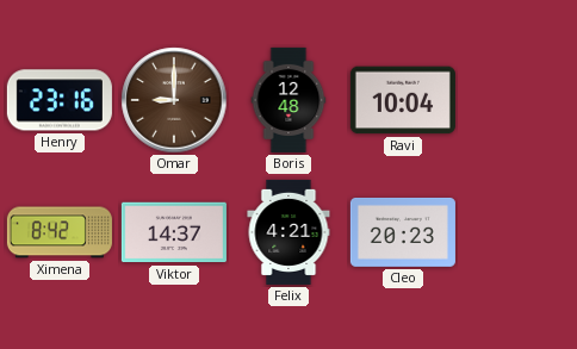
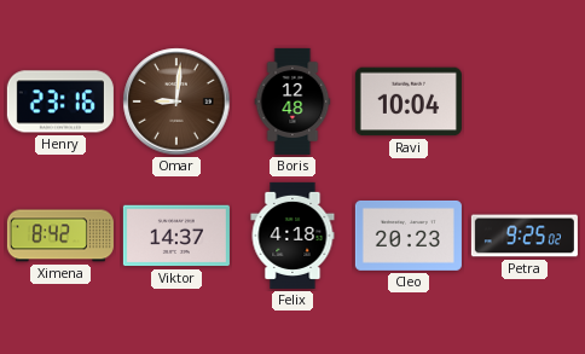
Omar: 9:00 -> 9:01 (176, 101)
Felix: 4:21 -> 4:18 (292, 236)
Petra: none -> 9:25 (525, 236)
